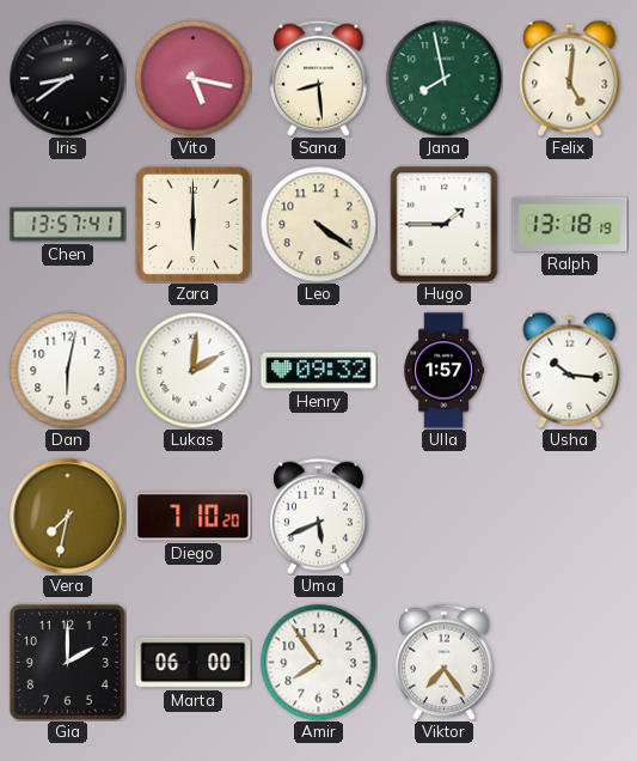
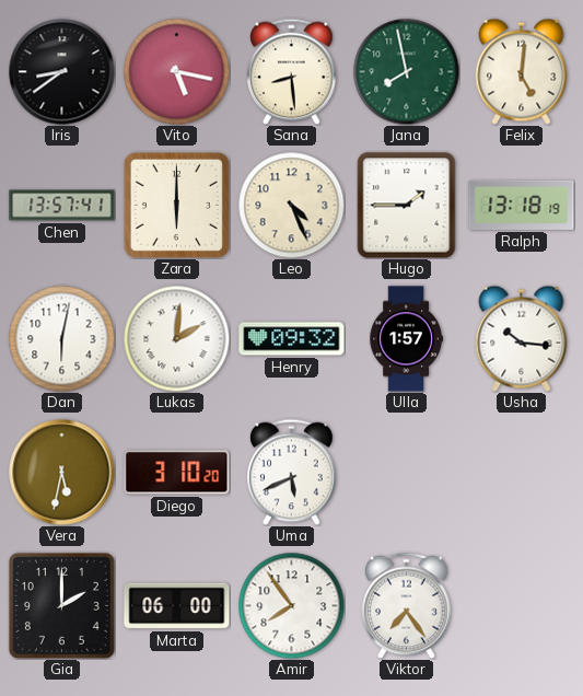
Leo: 4:21 -> 4:26 (291, 205)
Vera: 7:32 -> 5:32 (62, 473)
Diego: 7:10 -> 3:10 (177, 473)
